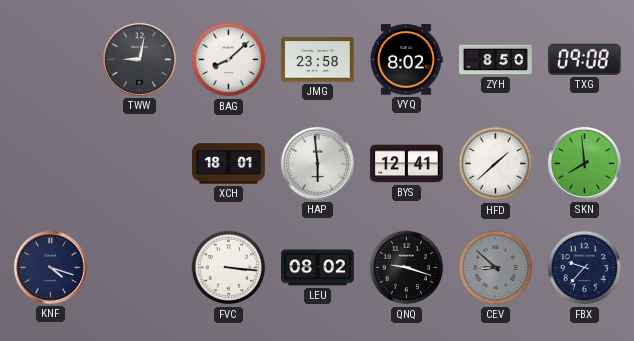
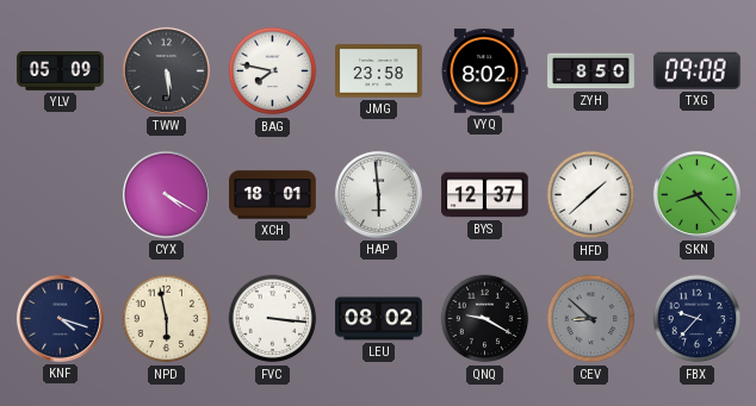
YLV: none -> 05:09 (61, 71)
TWW: 9:02 -> 5:29 (166, 70)
BAG: 8:08 -> 7:47 (273, 71)
CYX: none -> 4:20 (166, 194)
BYS: 12:41 -> 12:37 (485, 195)
SKN: 7:59 -> 8:23 (696, 194)
NPD: none -> 5:58 (167, 319)
QNQ: 9:18 -> 9:20 (485, 319)
